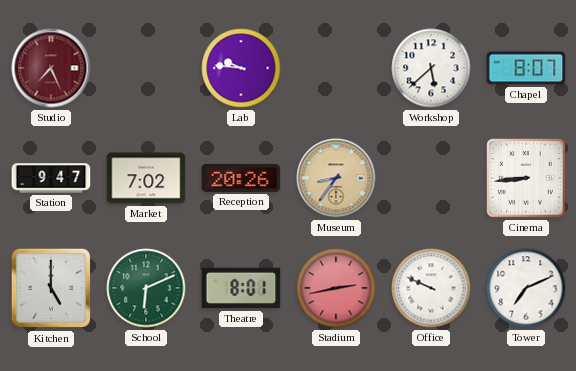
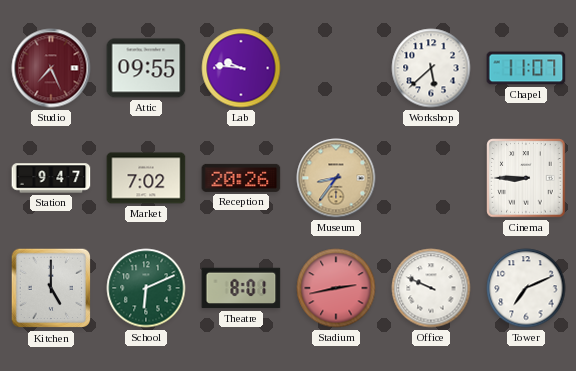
Attic: none -> 09:55 (146, 68)
Chapel: 8:07 -> 11:07 (526, 68)
Cinema: 8:44 -> 8:45 (526, 178)
